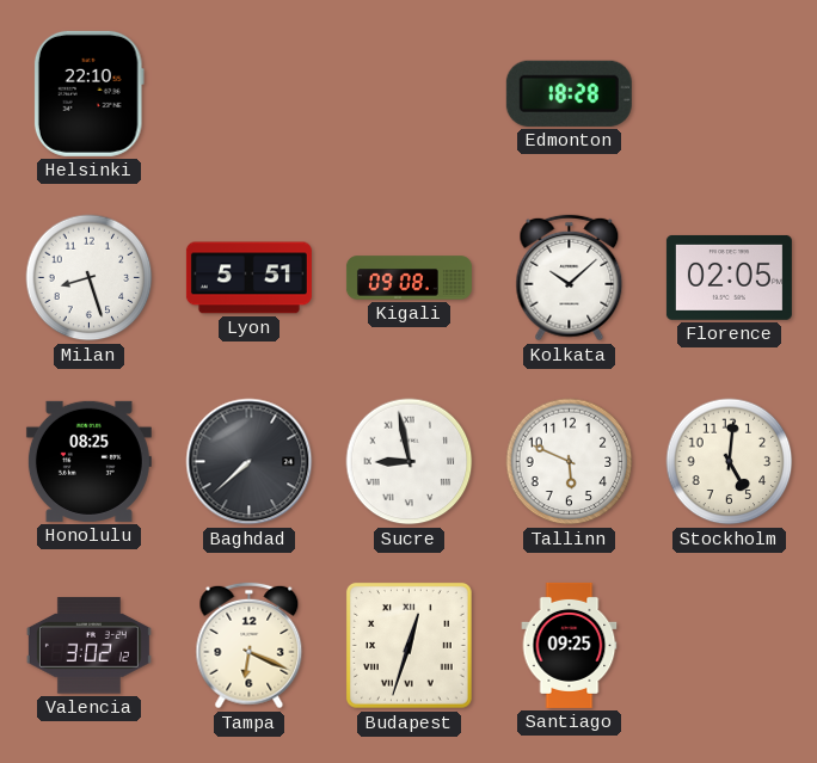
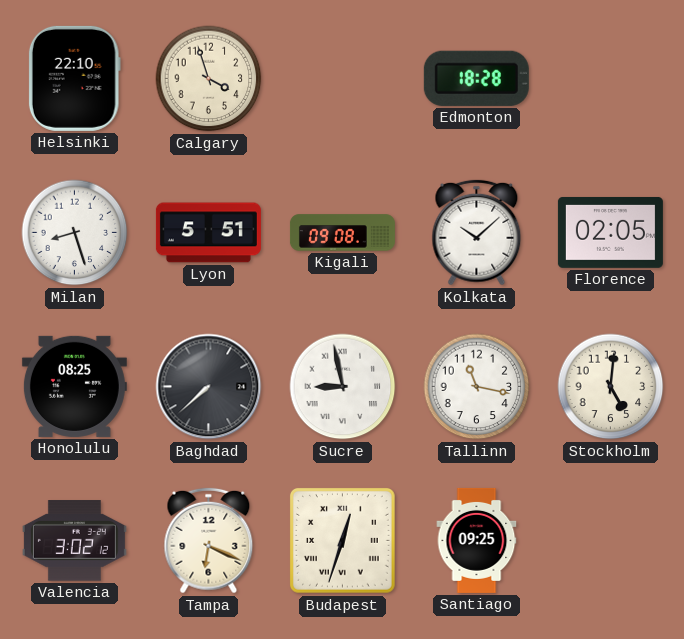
Calgary: none -> 3:57 (209, 79)
Tallinn: 5:49 -> 11:17 (477, 387)
